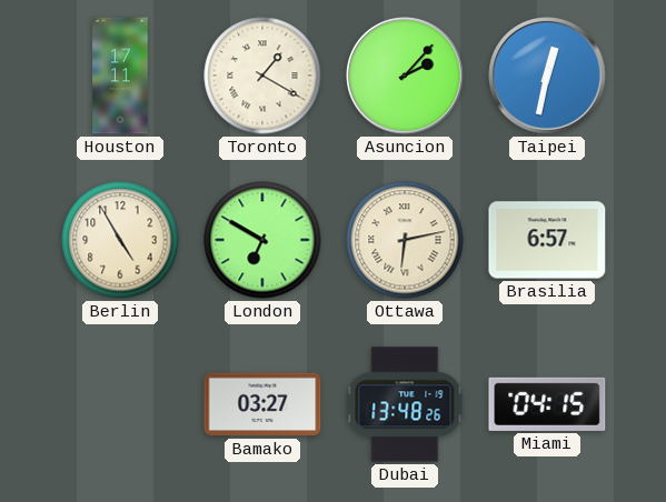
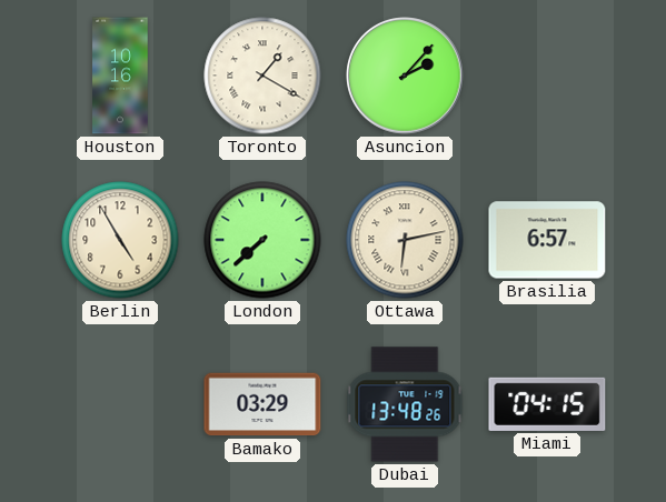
Houston: 17:11 -> 10:16 (120, 76)
Taipei: 12:32 -> none (547, 76)
London: 6:50 -> 7:38 (262, 240)
Bamako: 03:27 -> 03:29 (262, 404)
